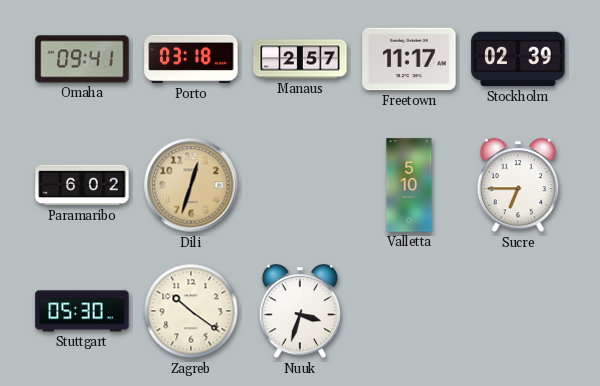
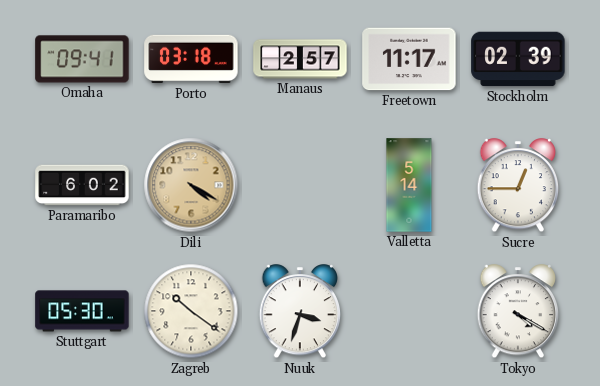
Dili: 12:33 -> 4:20 (191, 185)
Valletta: 5:10 -> 5:14 (409, 185)
Sucre: 6:45 -> 12:45 (518, 186)
Tokyo: none -> 4:20 (518, 312)
